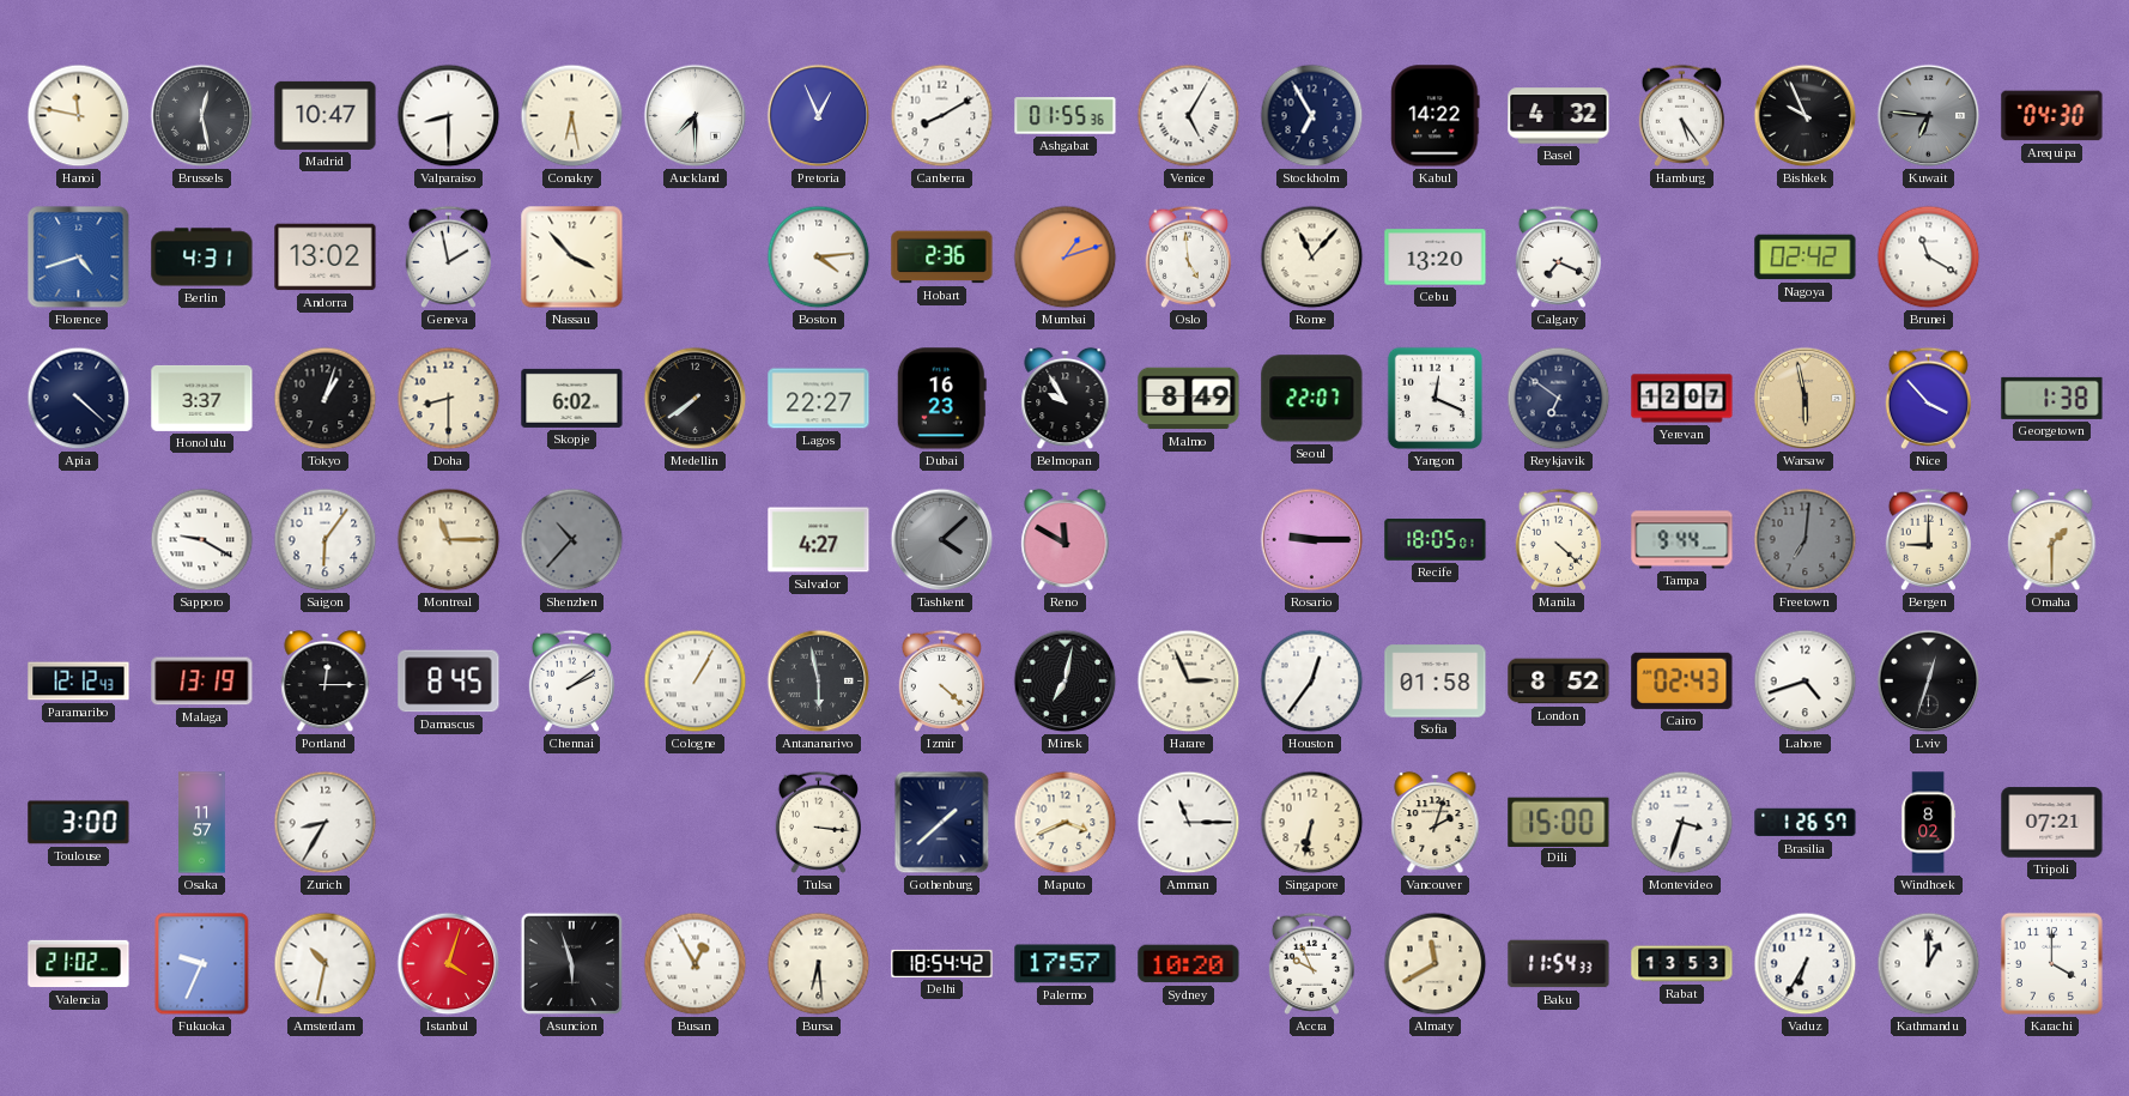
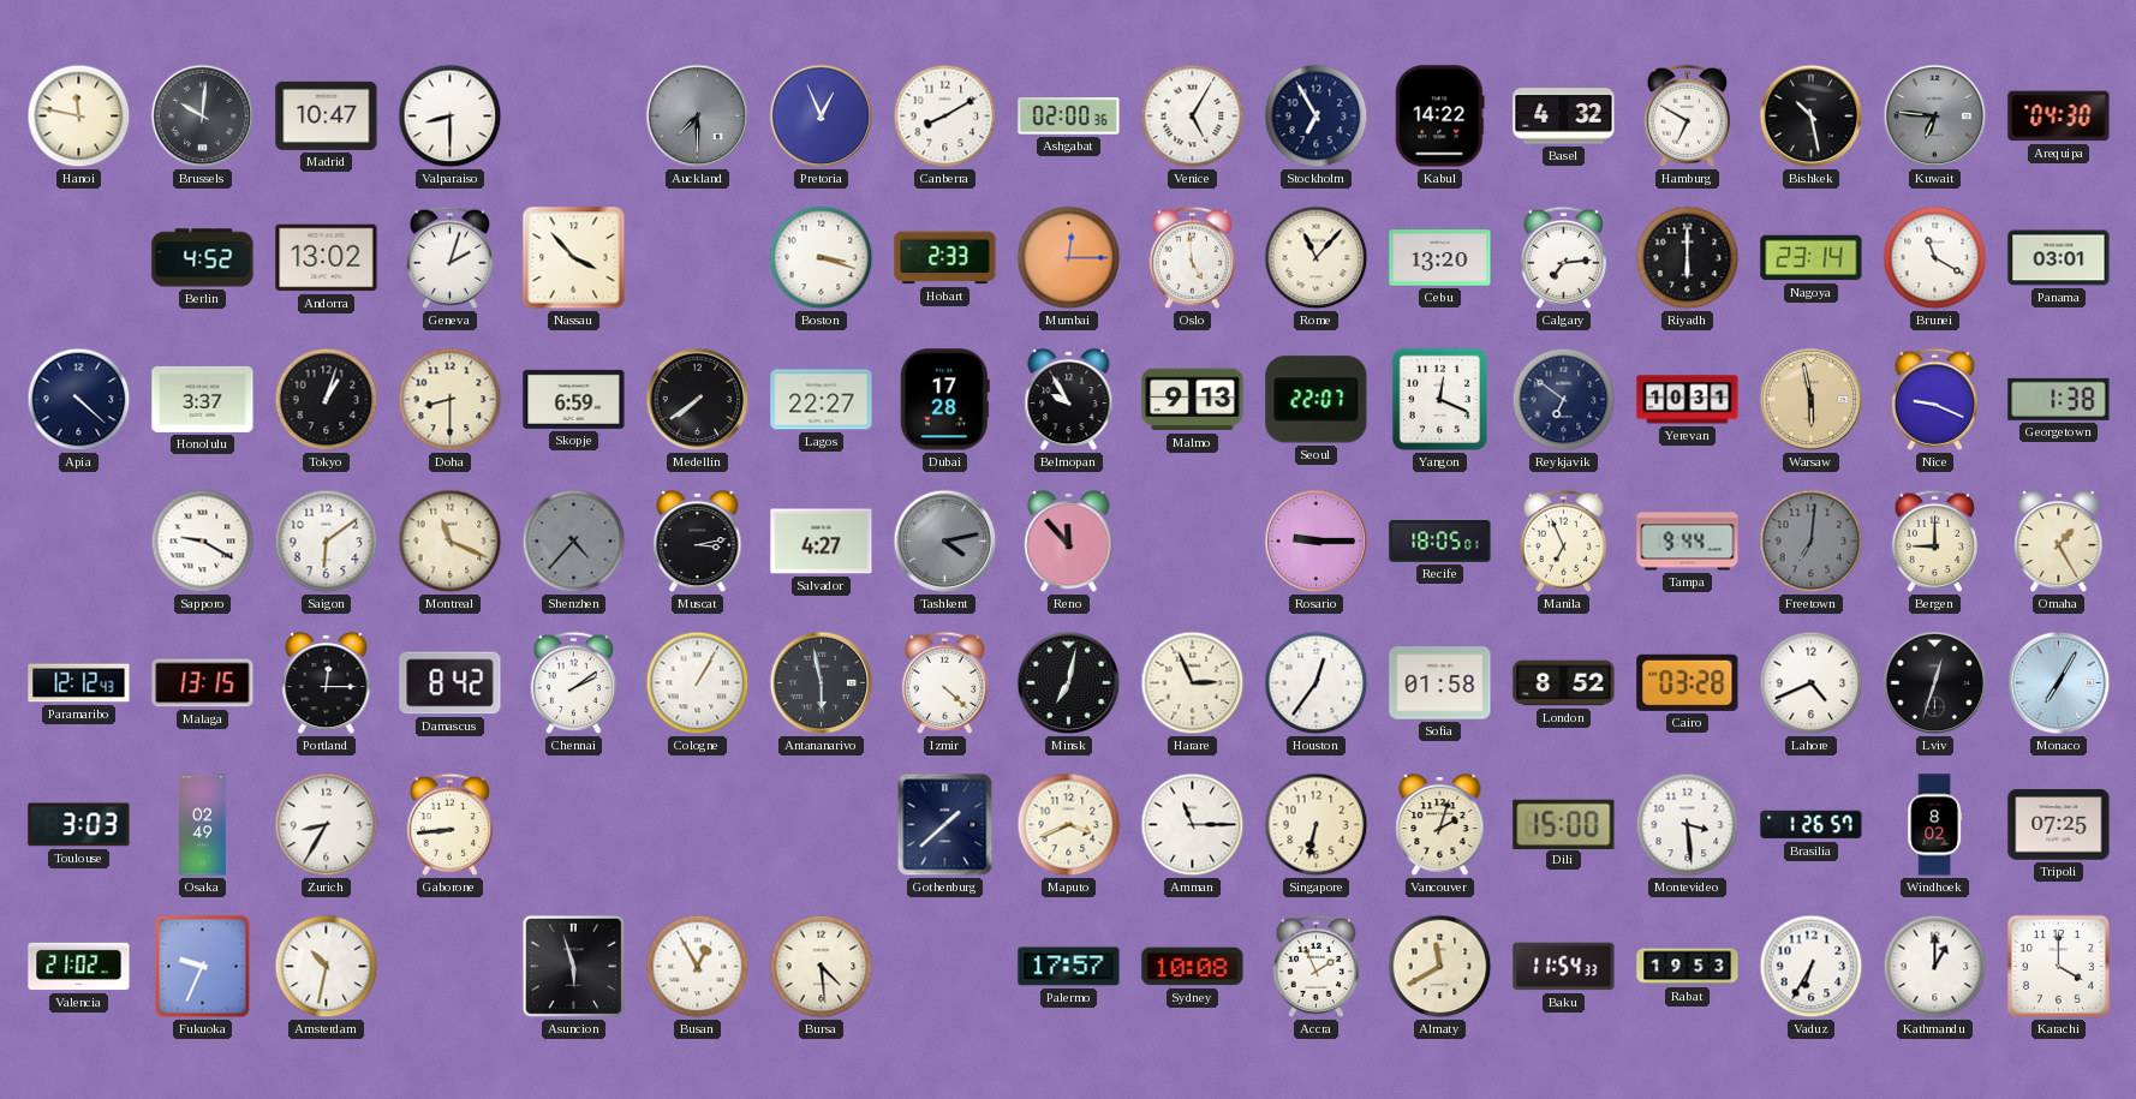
Brussels: 12:28 -> 10:01 (203, 117)
Conakry: 6:28 -> none (572, 116)
Auckland dial: white -> grey (698, 117)
Ashgabat: 01:55 -> 02:00 (1069, 117)
Hamburg: 5:24 -> 6:50 (1687, 115)
Bishkek: 9:56 -> 10:28 (1812, 117)
Florence: 4:42 -> none (79, 258)
Berlin: 4:31 -> 4:52 (203, 258)
Geneva: 1:58 -> 2:03 (449, 257)
Boston: 4:14 -> 3:18 (822, 258)
Hobart: 2:36 -> 2:33 (945, 258)
Mumbai: 1:12 -> 12:15 (1069, 258)
Calgary: 7:19 -> 7:14 (1563, 257)
Riyadh: none -> 6:00 (1688, 258)
Nagoya: 02:42 -> 23:14 (1812, 258)
Panama: none -> 03:01 (2059, 258)
Skopje: 6:02 -> 6:59 (574, 399)
Dubai: 16:23 -> 17:28 (944, 400)
Malmo: 8:49 -> 9:13 (1193, 400)
Yerevan: 12:07 -> 10:31 (1688, 400)
Nice: 3:53 -> 9:19 (1934, 399)
Saigon: 6:06 -> 6:09 (327, 542)
Montreal: 11:15 -> 11:19 (451, 542)
Shenzhen: 10:37 -> 4:37 (574, 542)
Muscat: none -> 3:13 (698, 542)
Tashkent: 4:08 -> 4:13 (945, 542)
Reno: 11:50 -> 11:53 (1069, 542)
Manila: 4:22 -> 6:56 (1563, 540)
Omaha: 1:30 -> 1:25 (2059, 542)
Malaga: 13:19 -> 13:15 (203, 683)
Damascus: 8:45 -> 8:42 (451, 683)
Cairo: 02:43 -> 03:28 (1688, 682)
Lahore: 4:42 -> 4:41 (1812, 683)
Monaco: none -> 7:05 (2059, 683)
Toulouse: 3:00 -> 3:03 (79, 825)
Osaka: 11:57 -> 02:49 (203, 825)
Gaborone: none -> 8:44 (449, 824)
Tulsa: 3:16 -> none (818, 822)
Montevideo: 3:33 -> 3:29 (1688, 825)
Tripoli: 07:21 -> 07:25 (2059, 825)
Istanbul: 4:03 -> none (449, 964)
Bursa: 6:29 -> 4:29 (822, 967)
Delhi: 18:54 -> none (942, 963)
Sydney: 10:20 -> 10:08 (1193, 967)
Accra: 9:56 -> 1:56 (1315, 966)
Rabat: 13:53 -> 19:53 (1688, 967)
